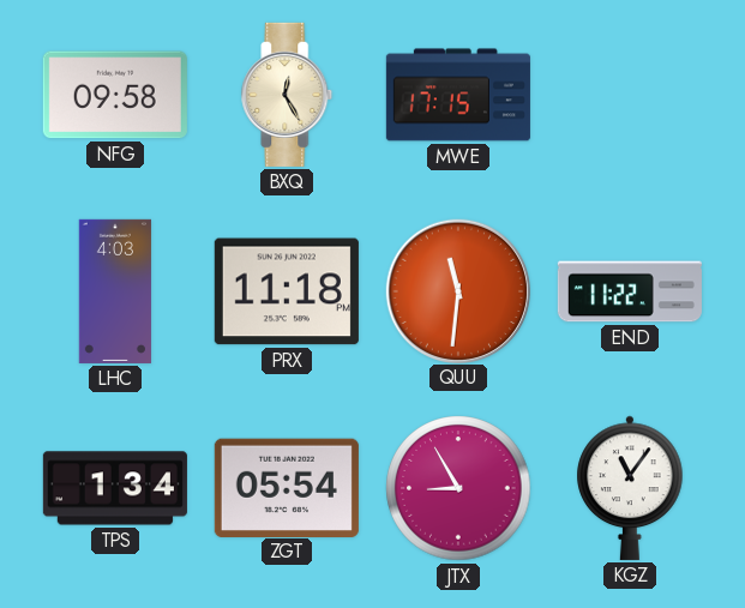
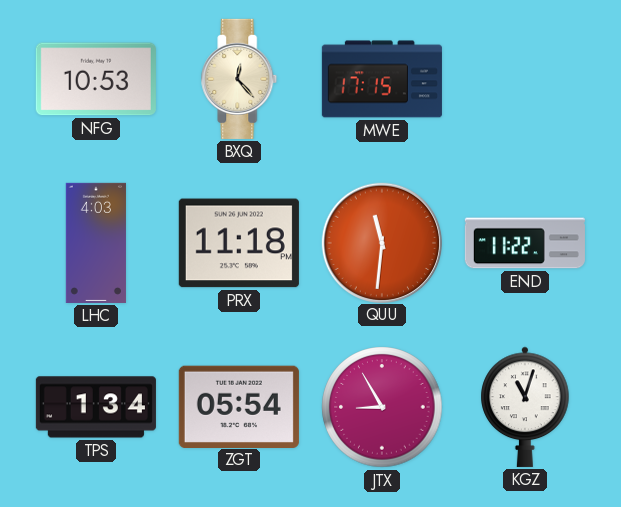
NFG: 09:58 -> 10:53 (96, 79)
BXQ: 12:25 -> 12:23 (239, 79)
KGZ: 11:06 -> 11:03 (525, 407)
